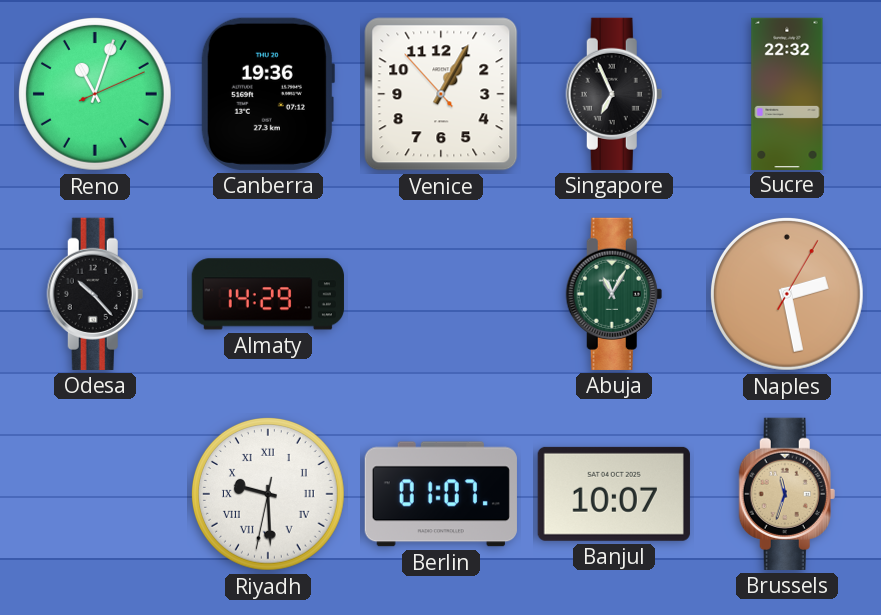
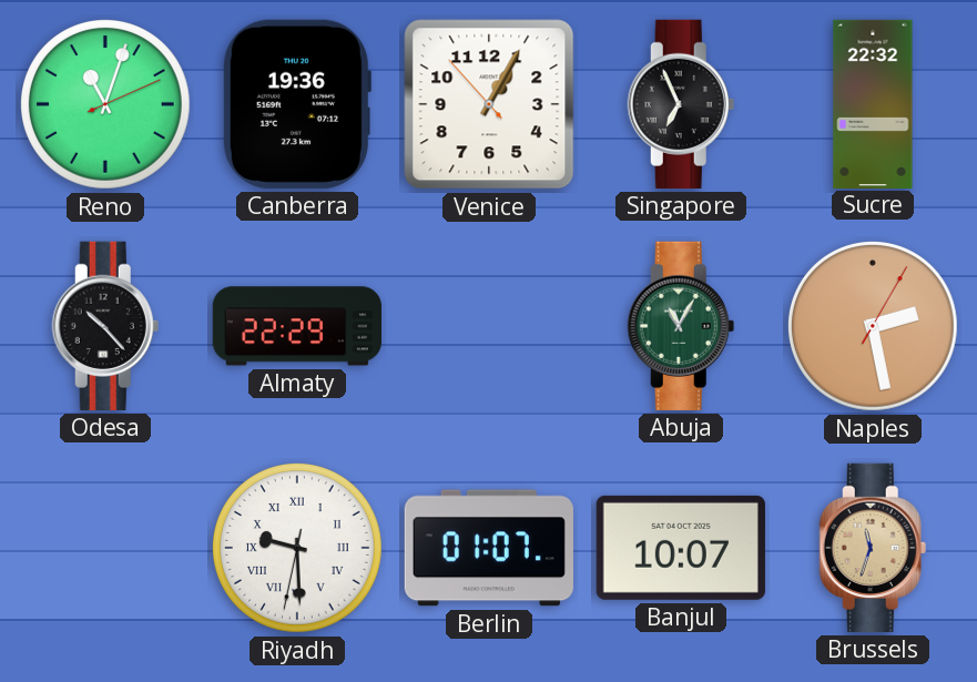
Almaty: 14:29 -> 22:29 (297, 326)
